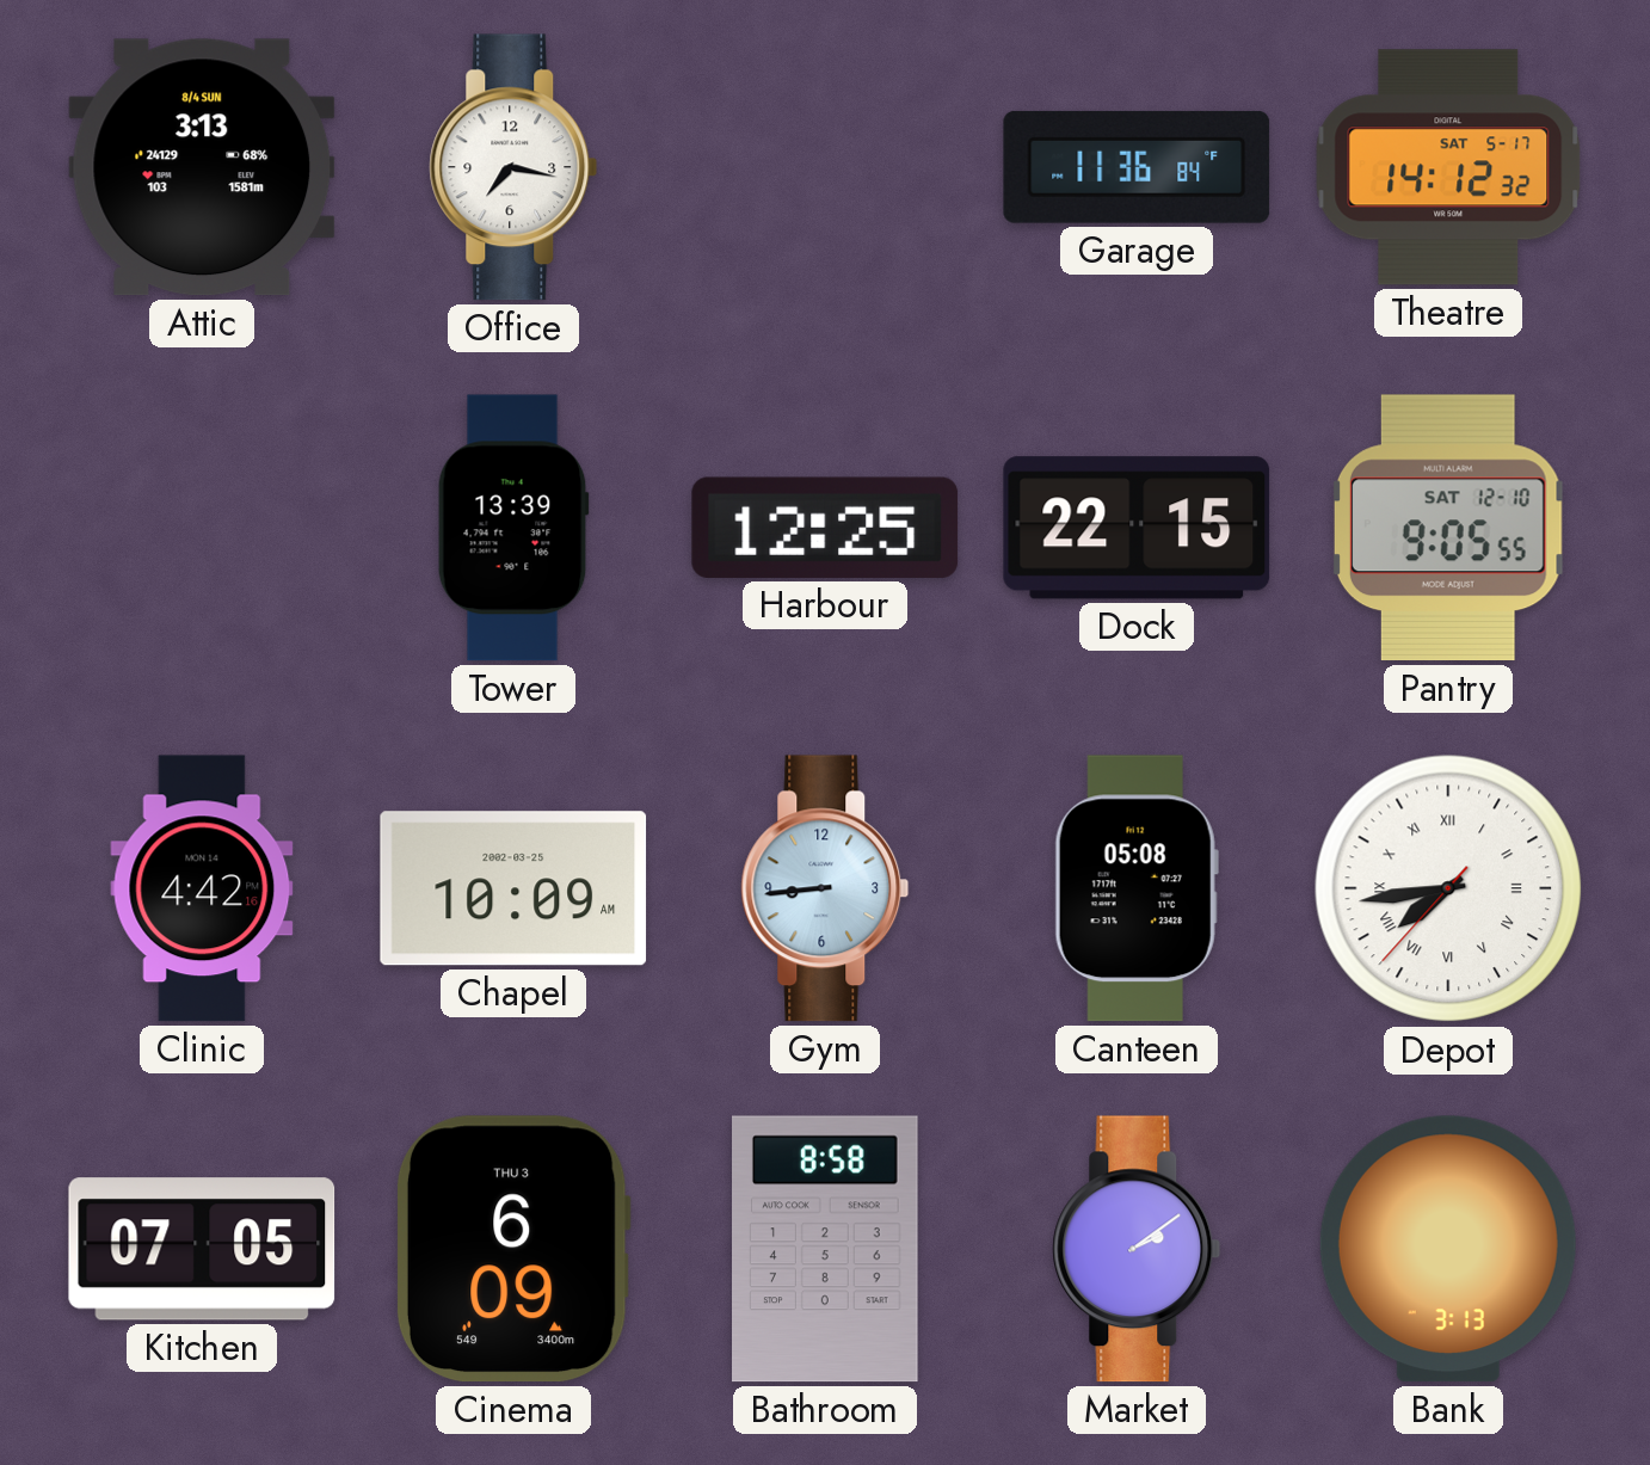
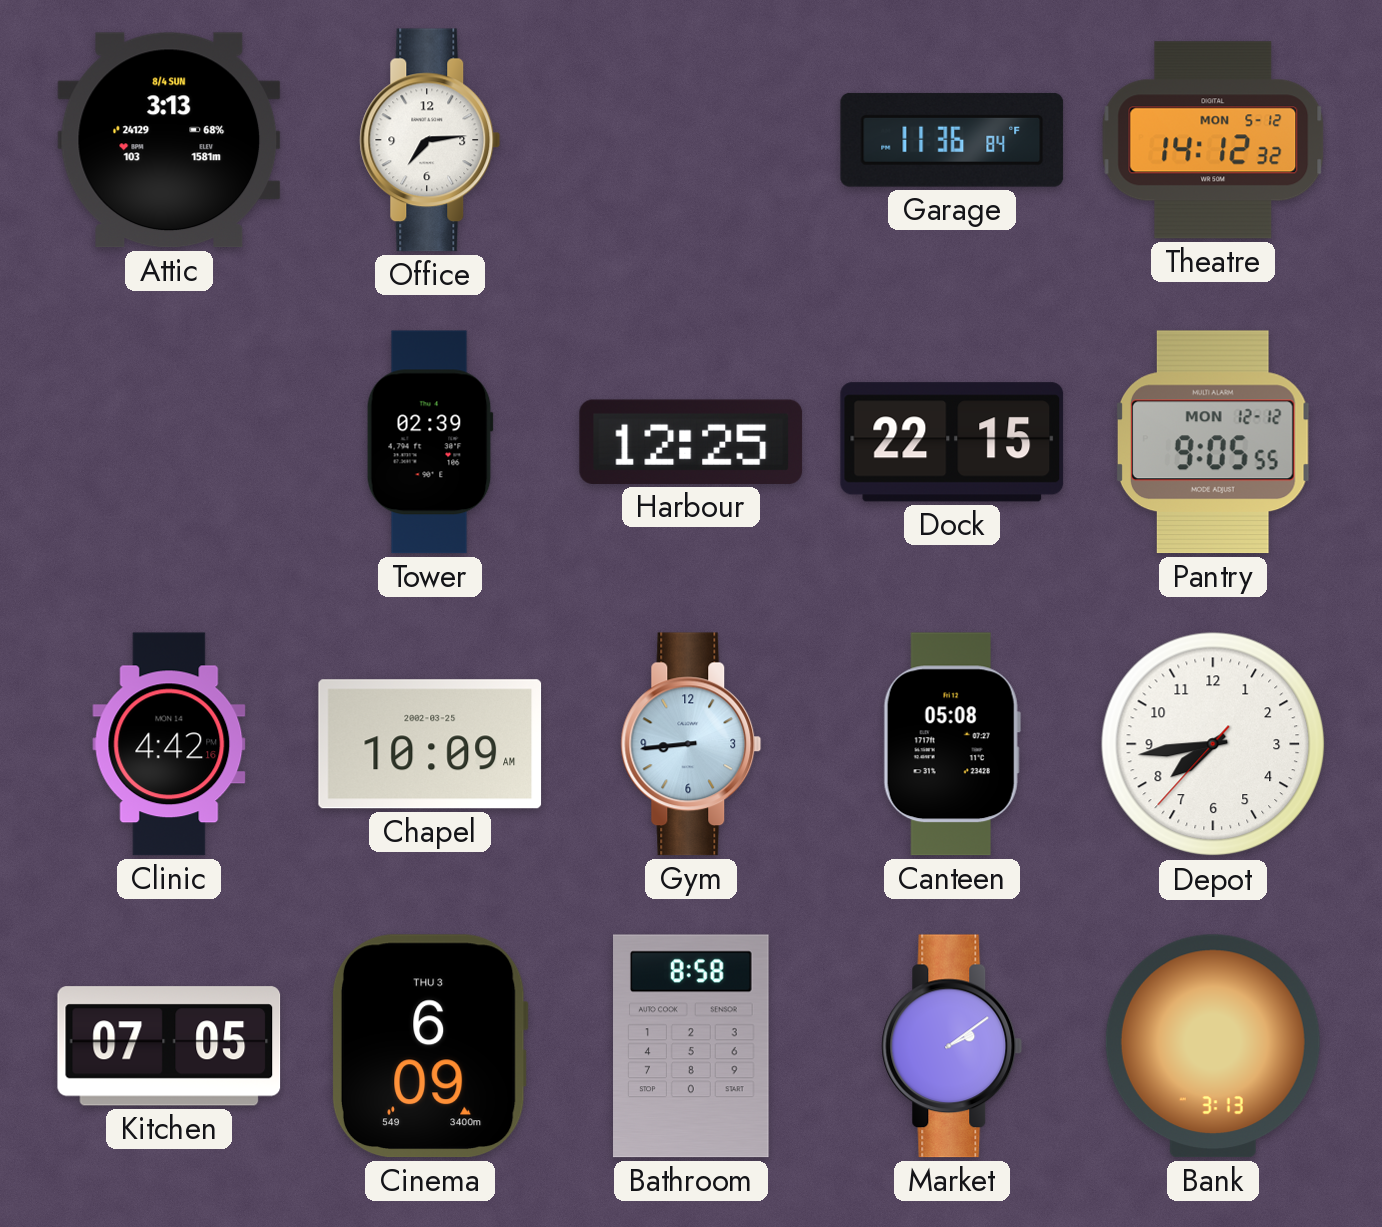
Office: 7:17 -> 7:14 (430, 140)
Theatre date: SAT 5-17 -> MON 5-12 (1213, 140)
Tower: 13:39 -> 02:39 (430, 442)
Pantry date: SAT 12-10 -> MON 12-12 (1213, 442)
Depot numerals: Roman -> Arabic (1213, 744)
